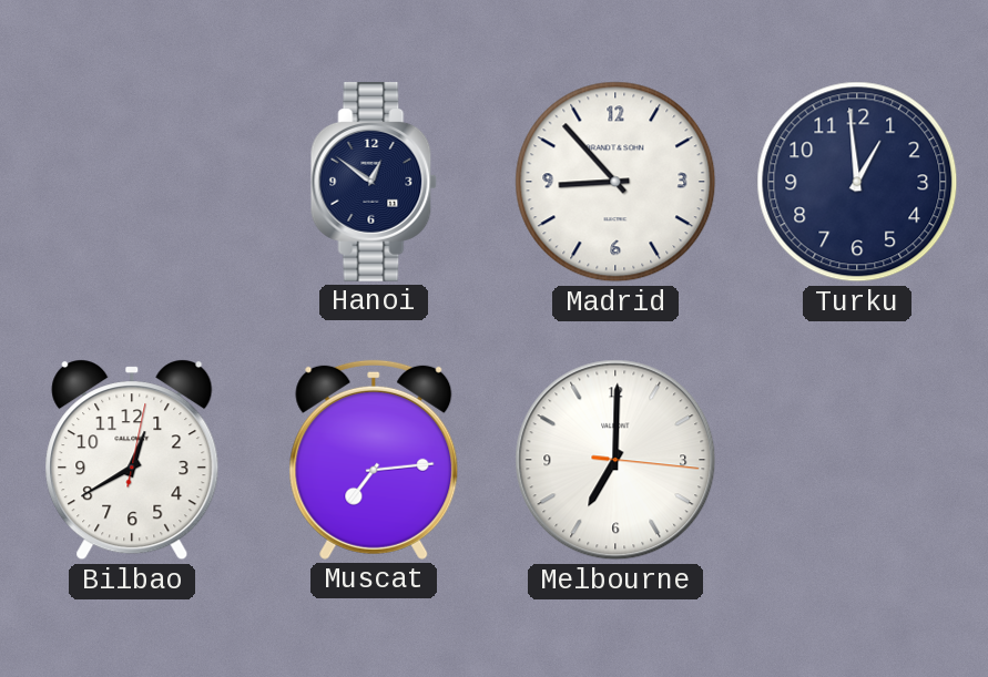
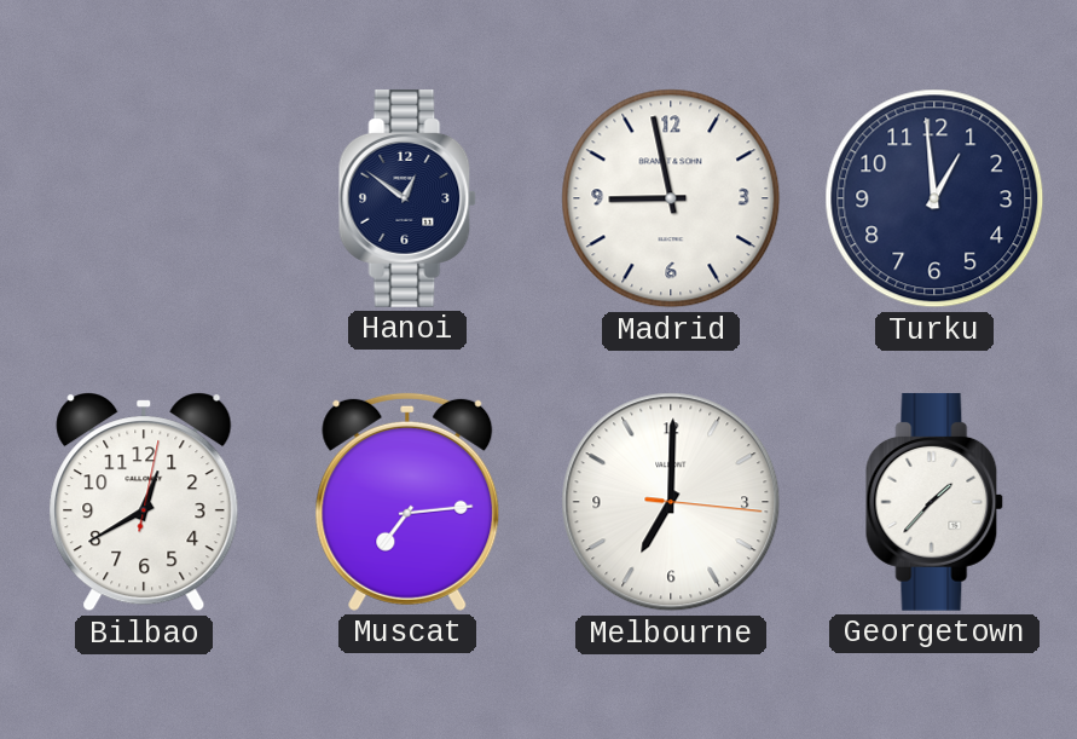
Madrid: 8:53 -> 8:58 (671, 198)
Georgetown: none -> 1:37 (934, 502)
